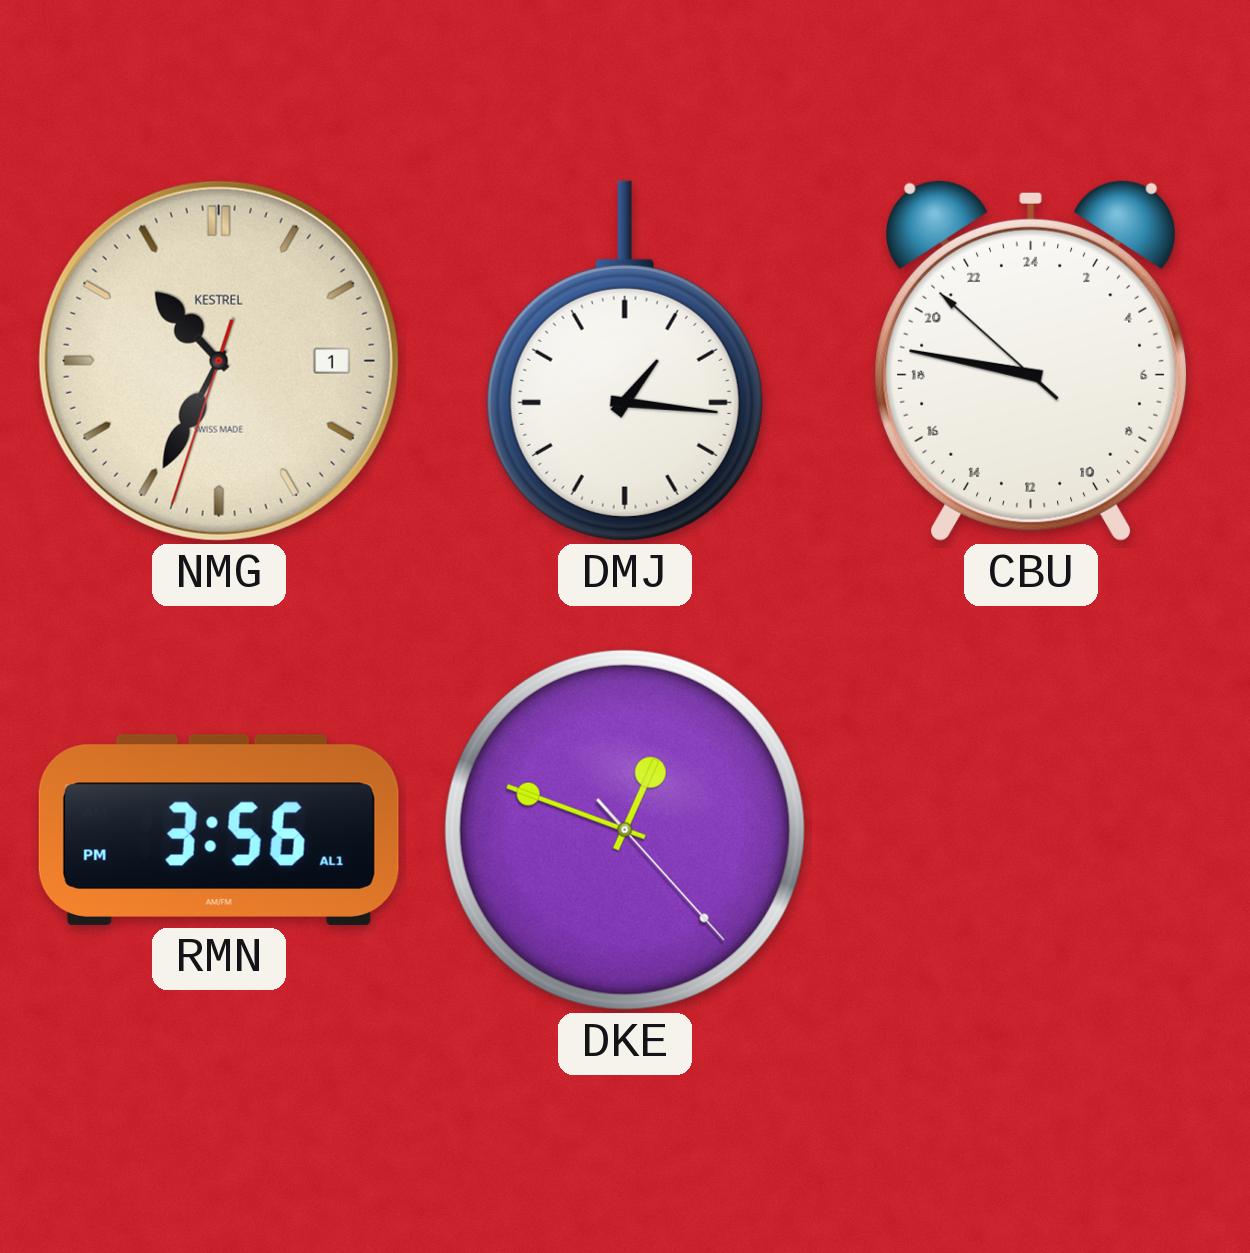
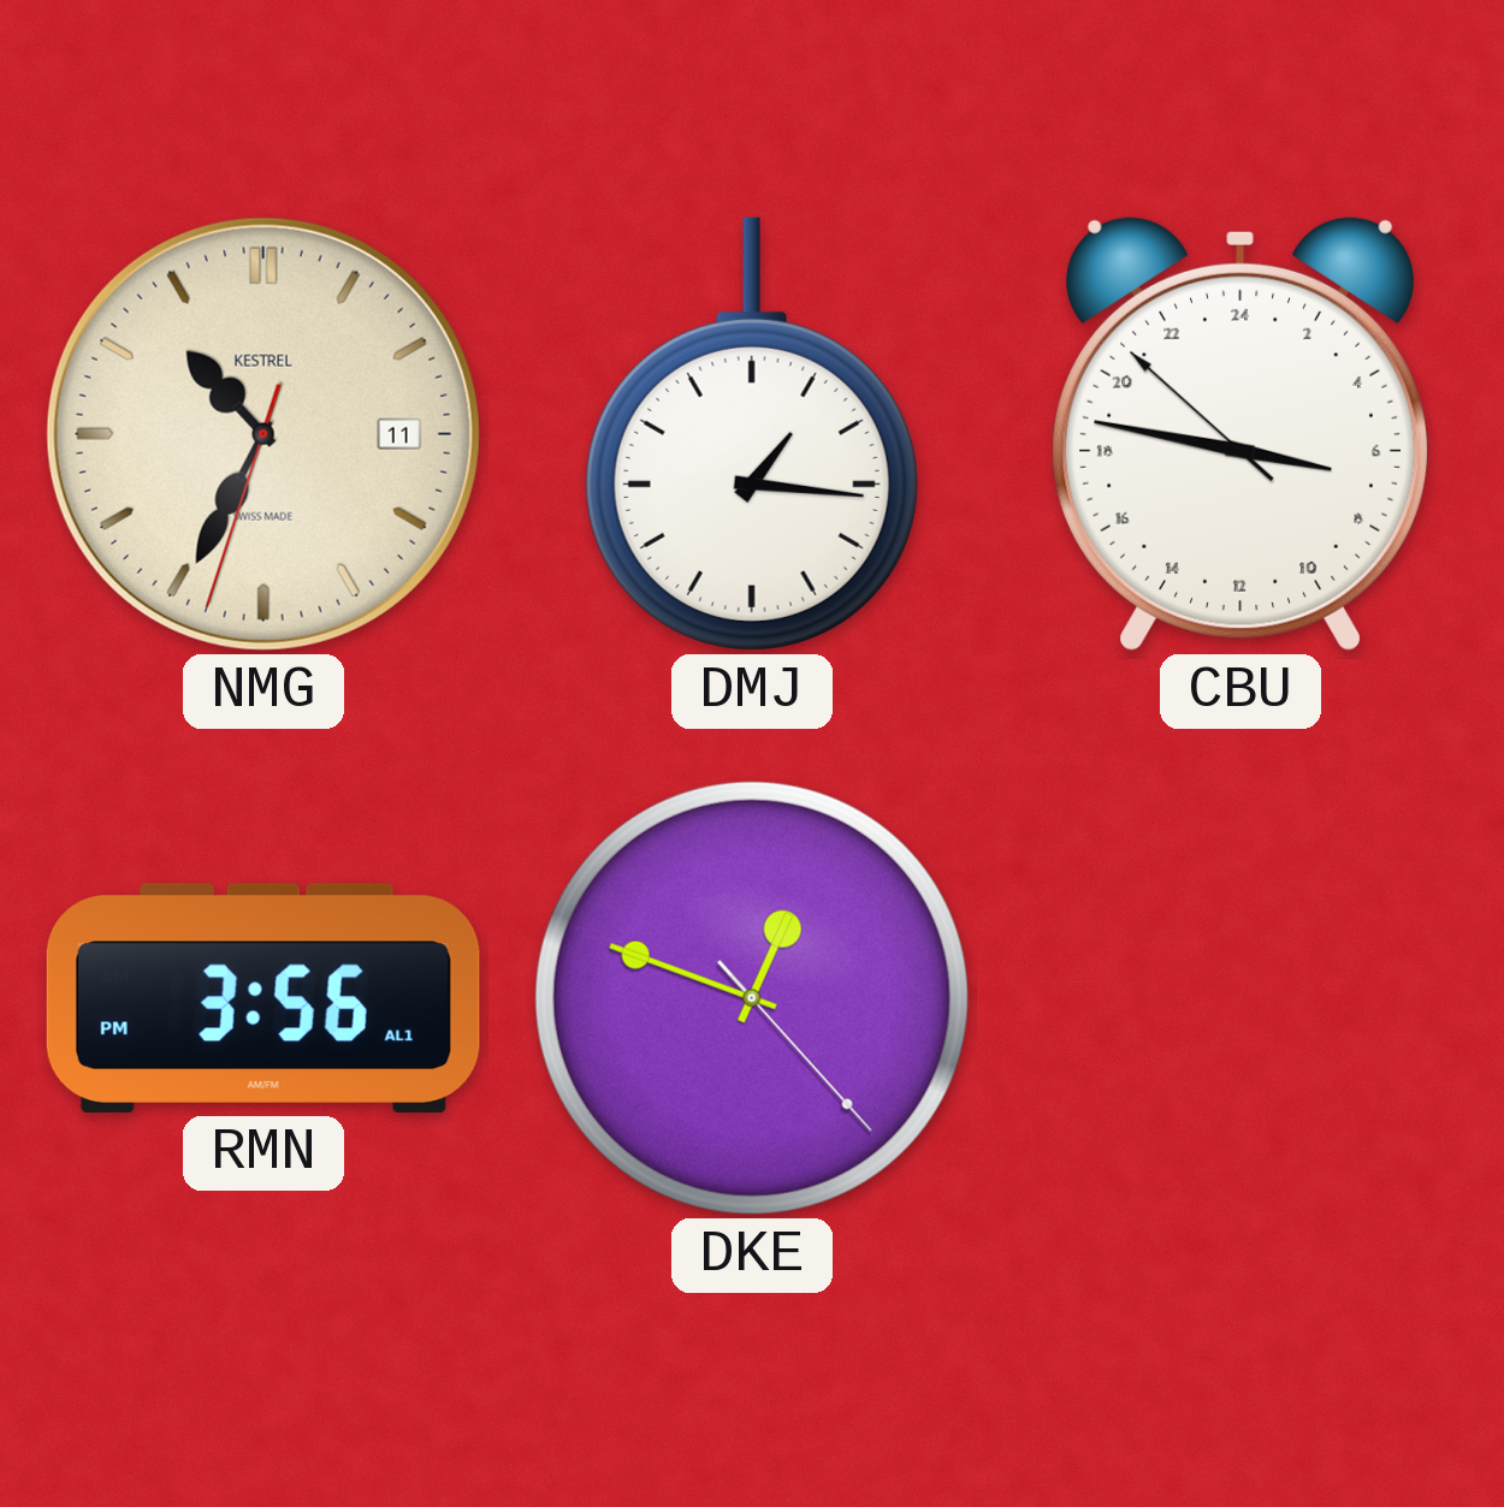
NMG date: 1 -> 11 (264, 434)
CBU: 18:46 -> 6:46 (1240, 433)
